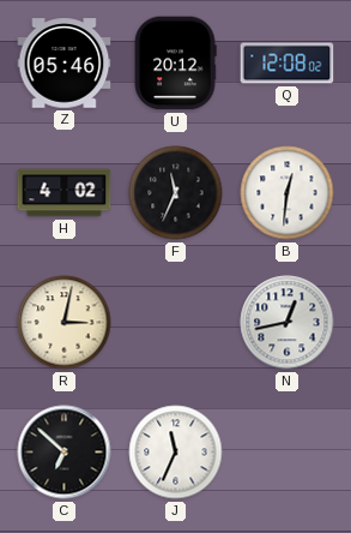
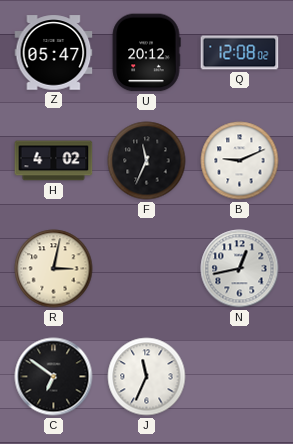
Z: 05:46 -> 05:47 (54, 53)
B: 12:31 -> 9:11 (240, 161)
C: 6:52 -> 6:51 (54, 377)
